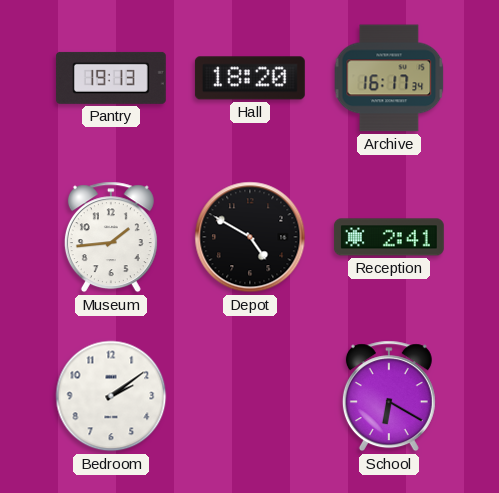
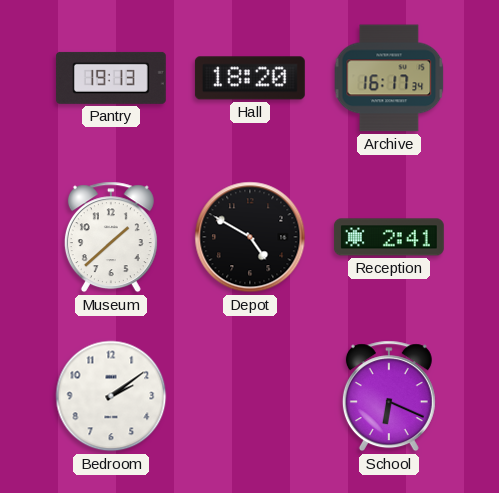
Museum: 1:44 -> 1:38 (111, 237)
School: 6:20 -> 6:19 (389, 396)
